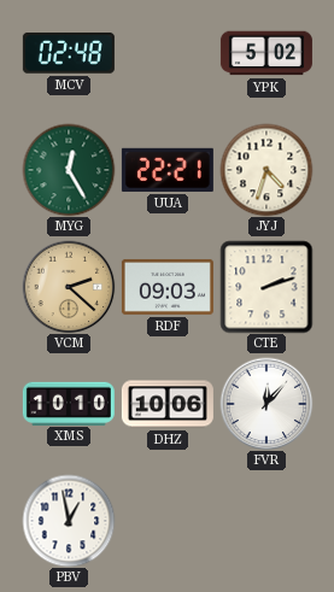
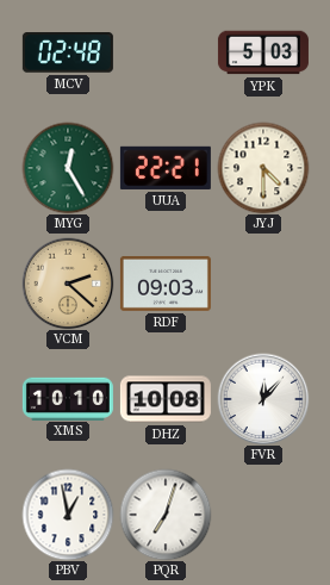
YPK: 5:02 -> 5:03 (263, 52)
JYJ: 4:33 -> 4:30 (263, 168)
CTE: 2:12 -> none (266, 287)
DHZ: 10:06 -> 10:08 (166, 399)
PQR: none -> 7:03 (166, 515)
